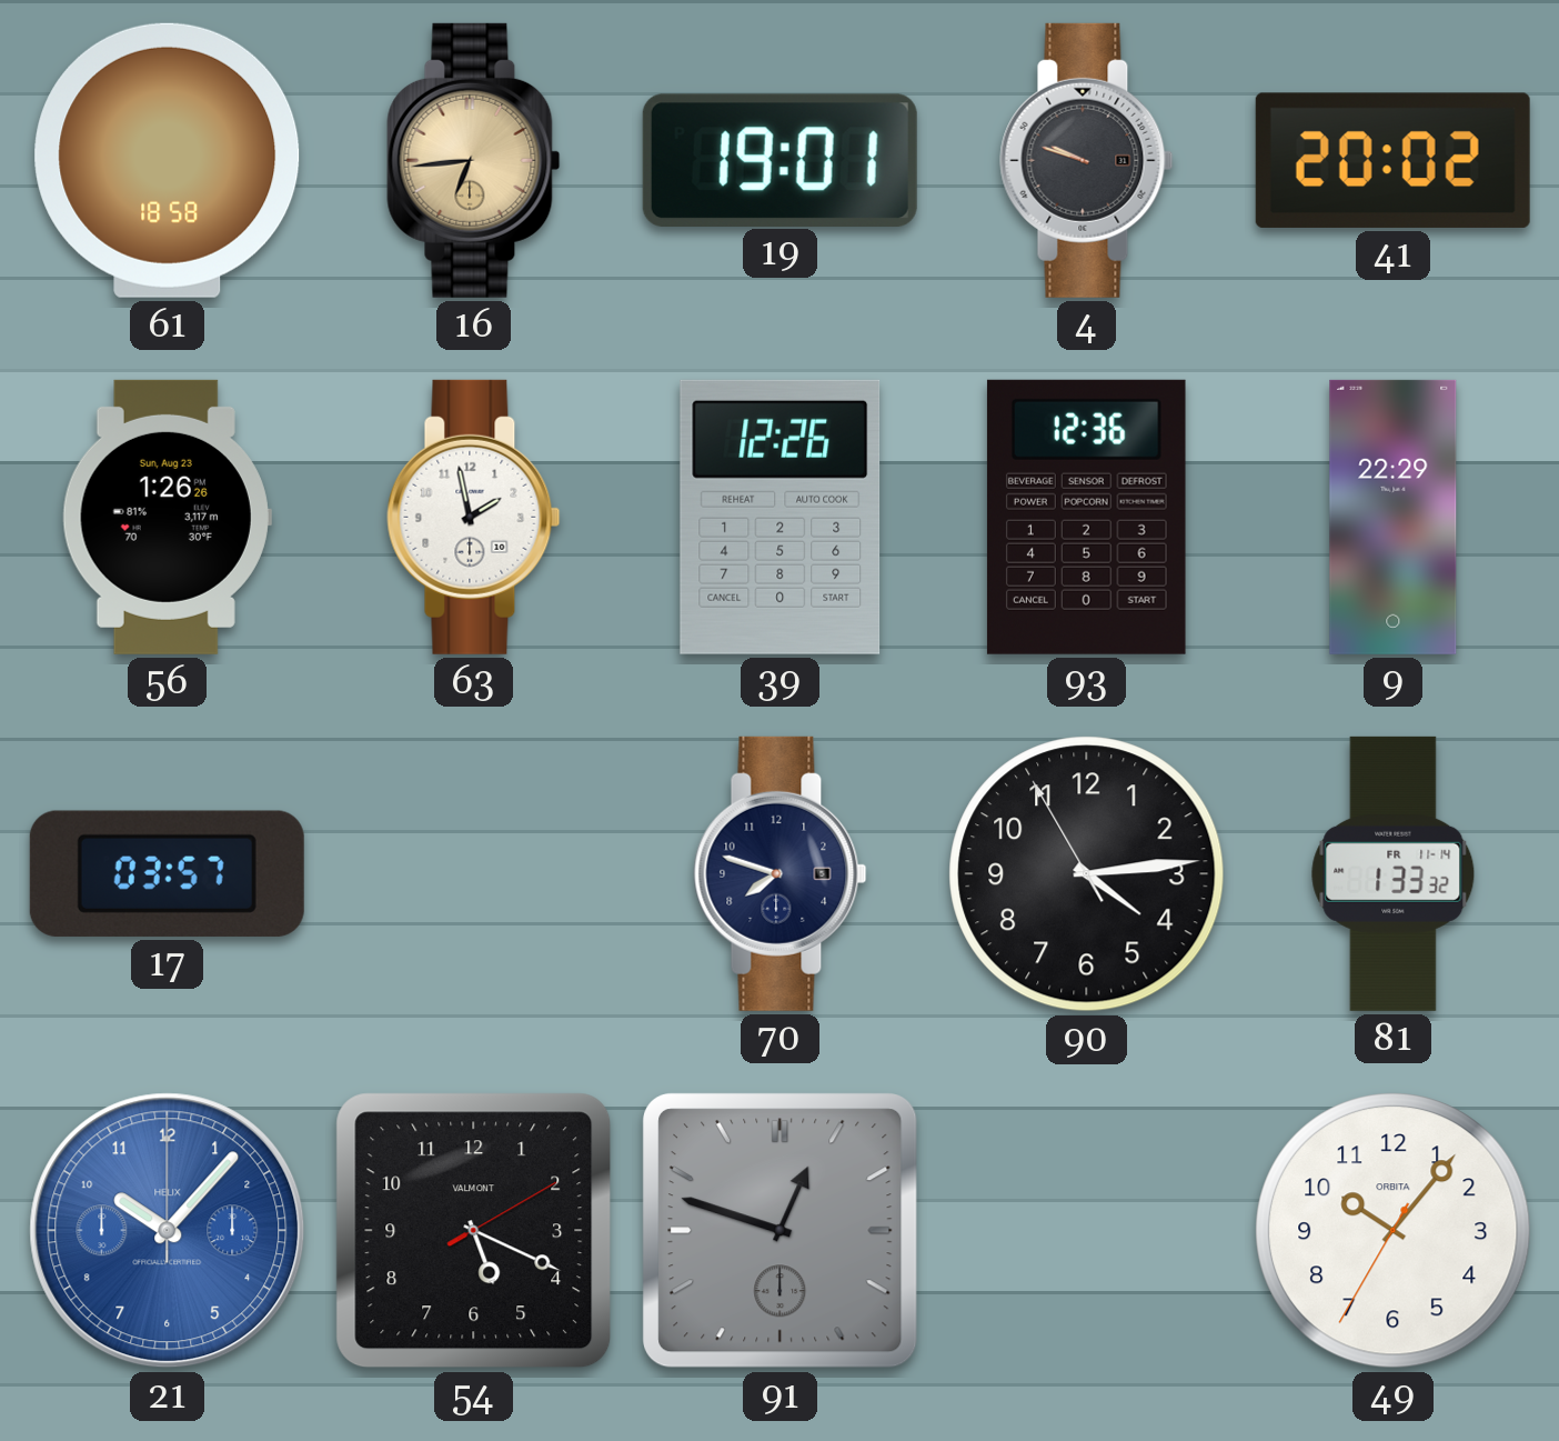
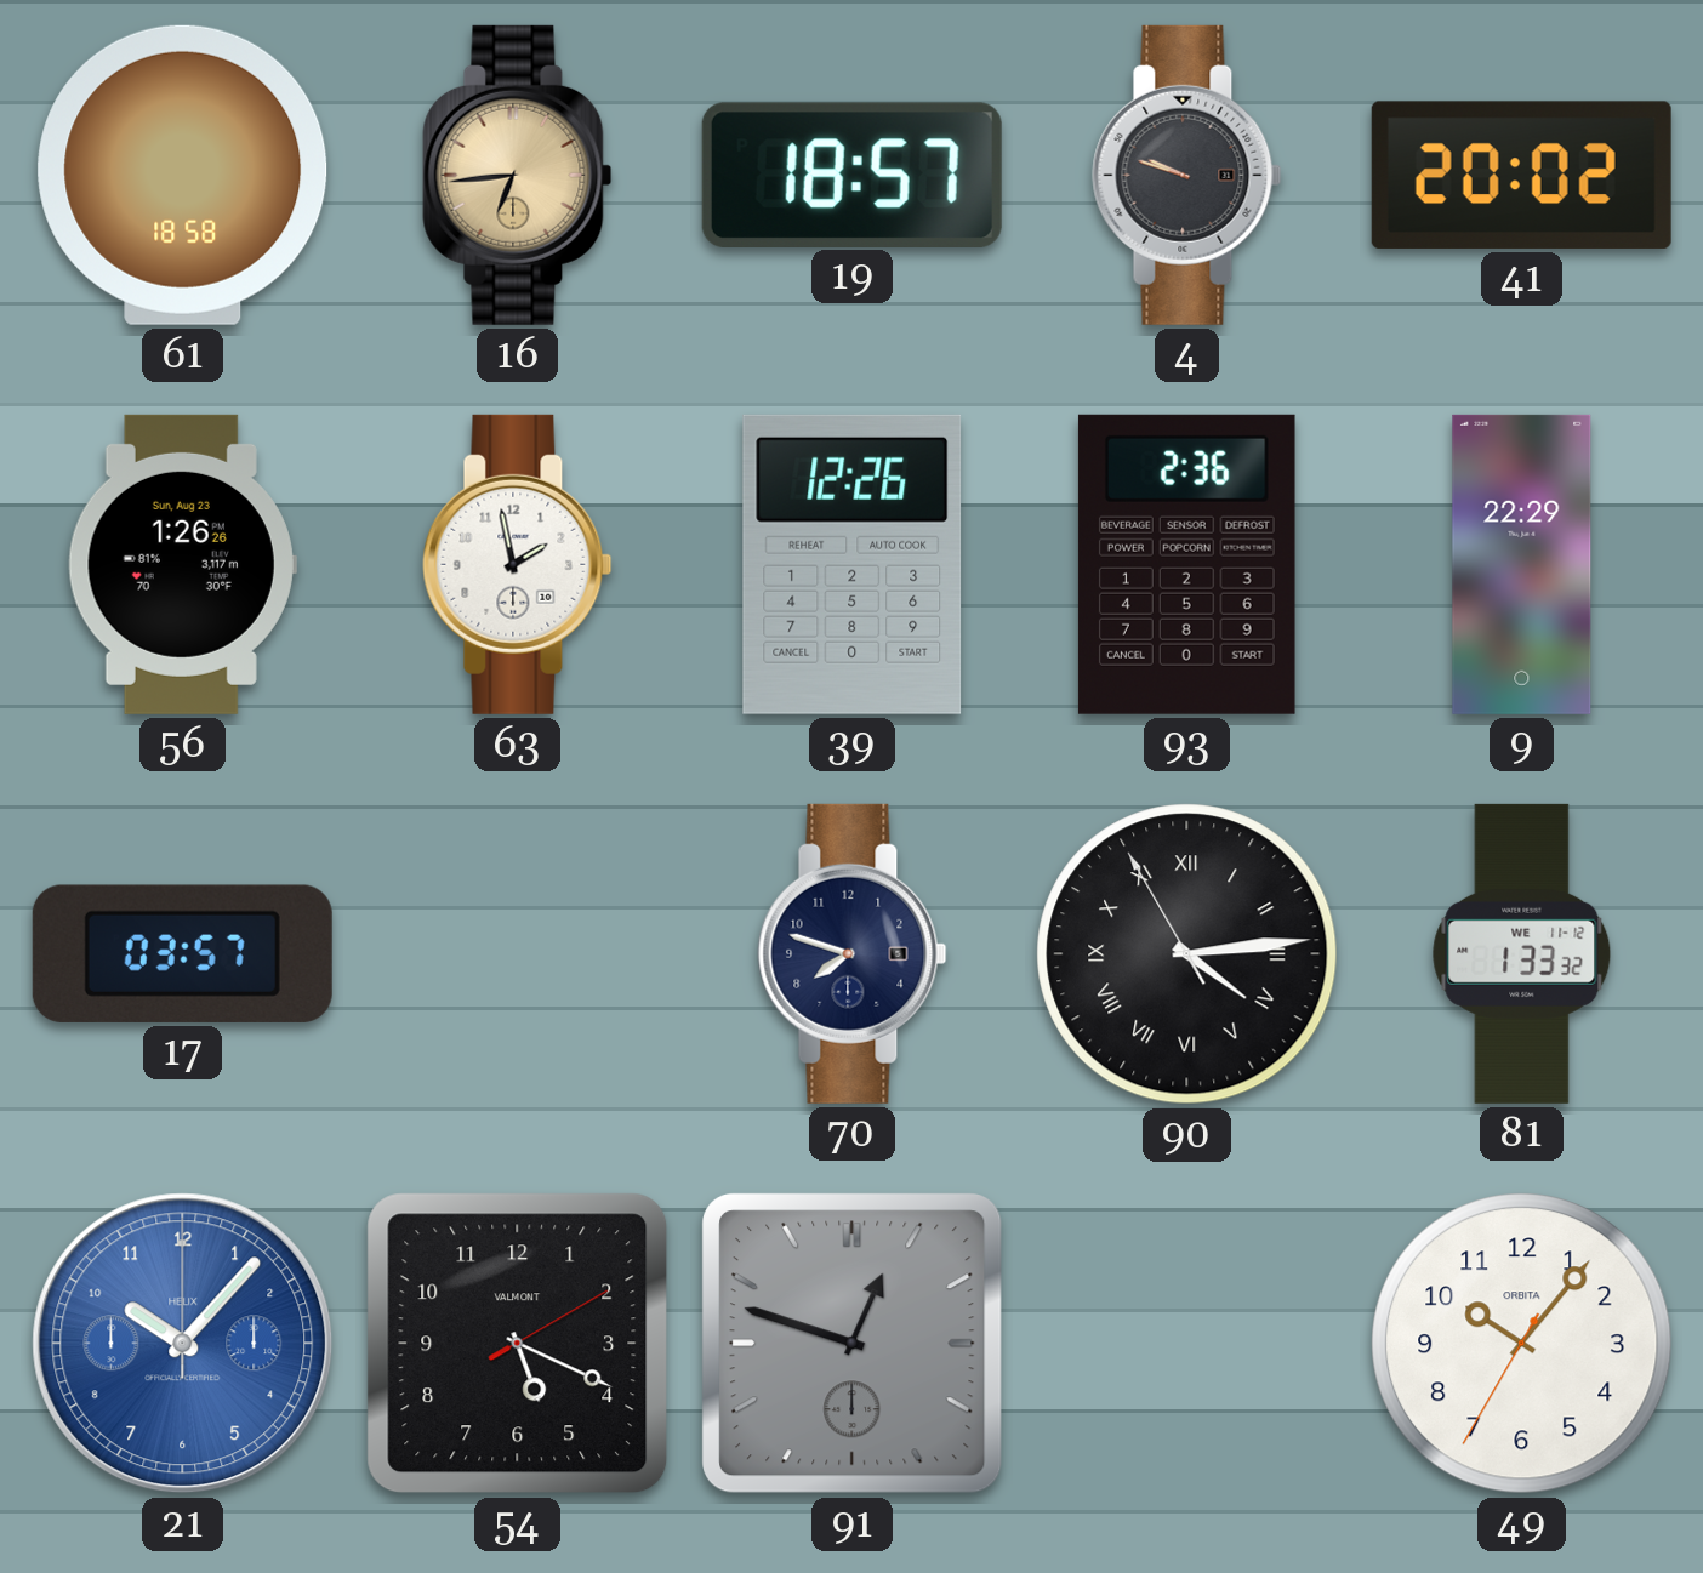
19: 19:01 -> 18:57 (851, 175)
93: 12:36 -> 2:36 (1186, 564)
90 numerals: Arabic -> Roman (1187, 954)
81 date: FR 11-14 -> WE 11-12 (1522, 953)
